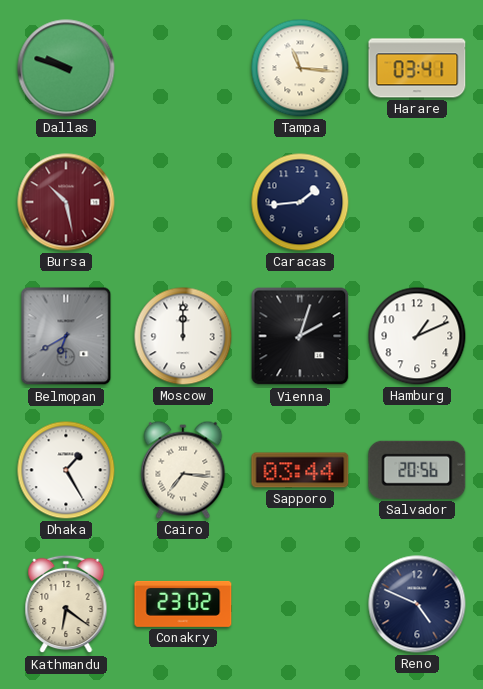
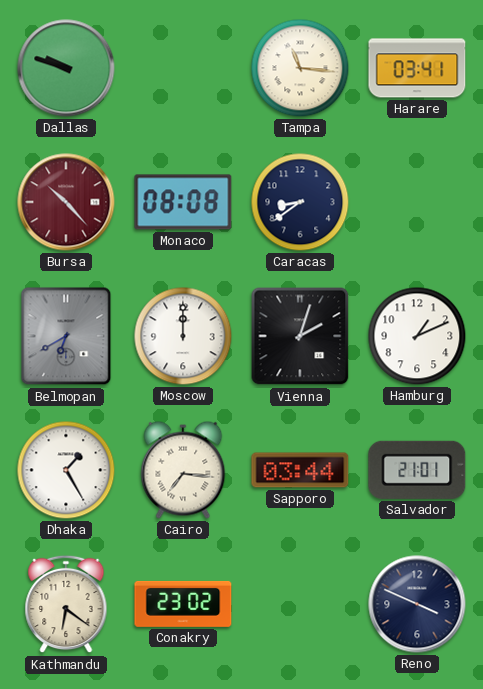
Bursa: 10:28 -> 10:23 (66, 202)
Monaco: none -> 08:08 (183, 202)
Caracas: 1:44 -> 8:39 (300, 202)
Salvador: 20:56 -> 21:01 (417, 470)
Reno: 4:49 -> 3:49 (417, 604)
